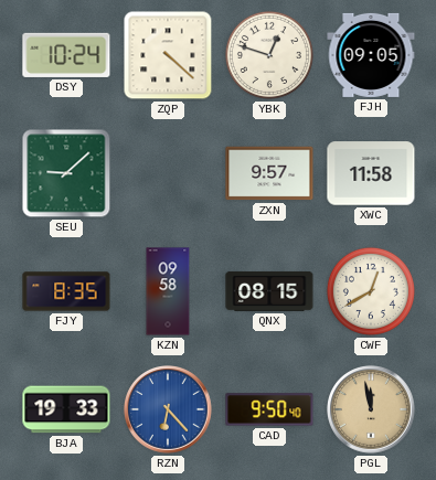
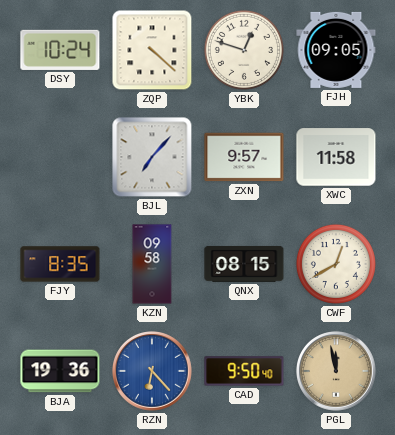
SEU: 9:08 -> none (66, 173)
BJL: none -> 7:07 (152, 157)
BJA: 19:33 -> 19:36 (60, 371)
